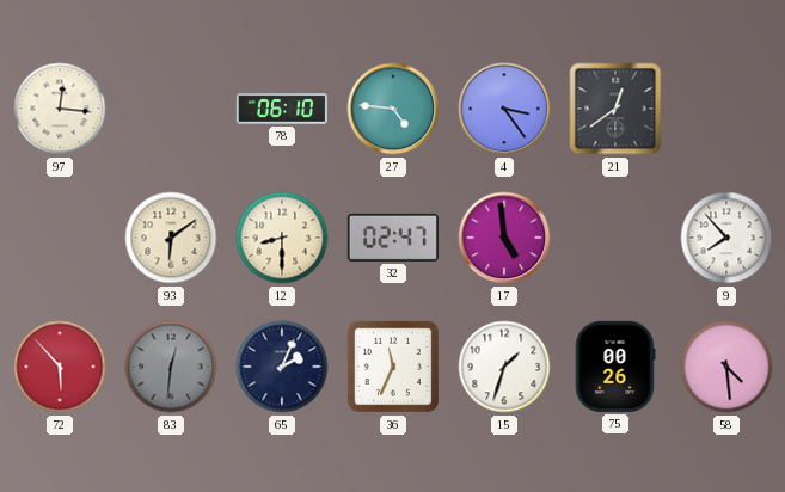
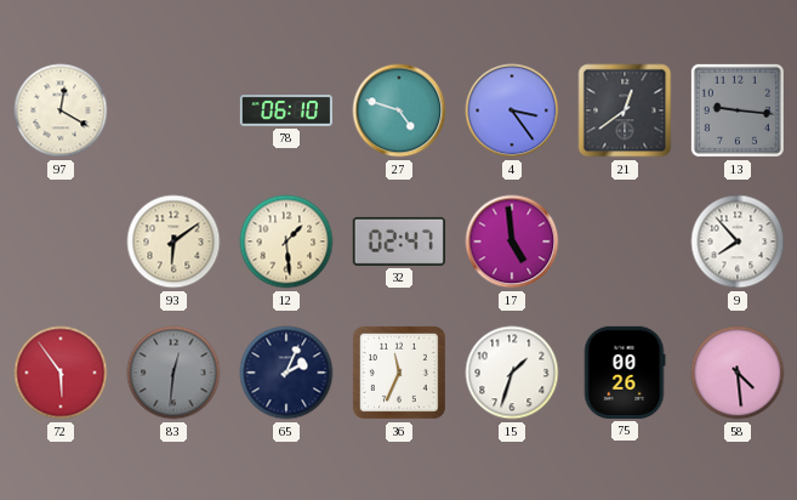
97: 12:16 -> 12:20 (61, 110)
27: 4:46 -> 4:48 (399, 110)
13: none -> 9:16 (738, 110)
12: 8:30 -> 1:29 (286, 242)
72: 5:53 -> 5:54 (61, 373)
